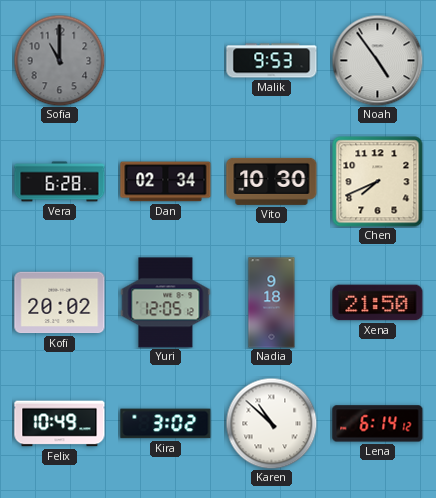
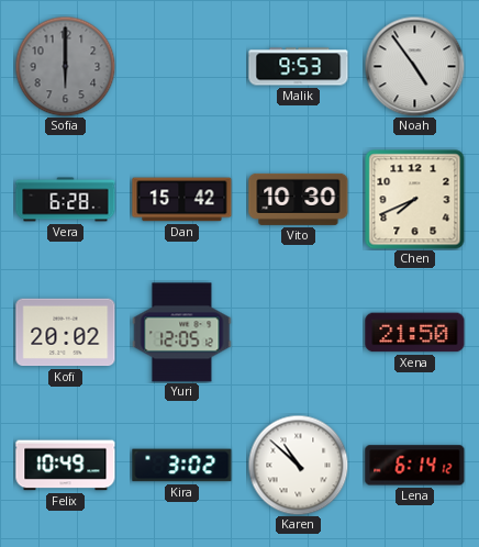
Sofia: 11:00 -> 6:00 (65, 66)
Dan: 02:34 -> 15:42 (182, 200)
Nadia: 9:18 -> none (272, 303)
